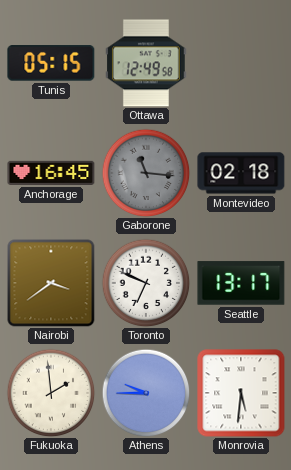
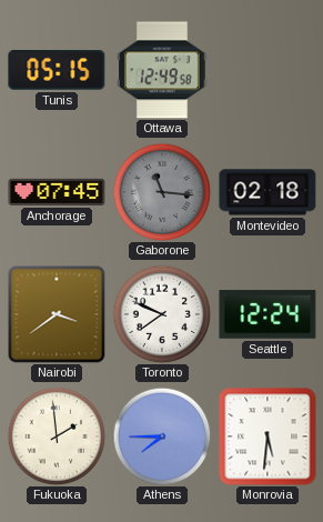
Anchorage: 16:45 -> 07:45 (57, 192)
Toronto: 6:49 -> 7:49 (162, 314)
Seattle: 13:17 -> 12:24 (268, 314)
Athens: 9:45 -> 7:45 (162, 436)
